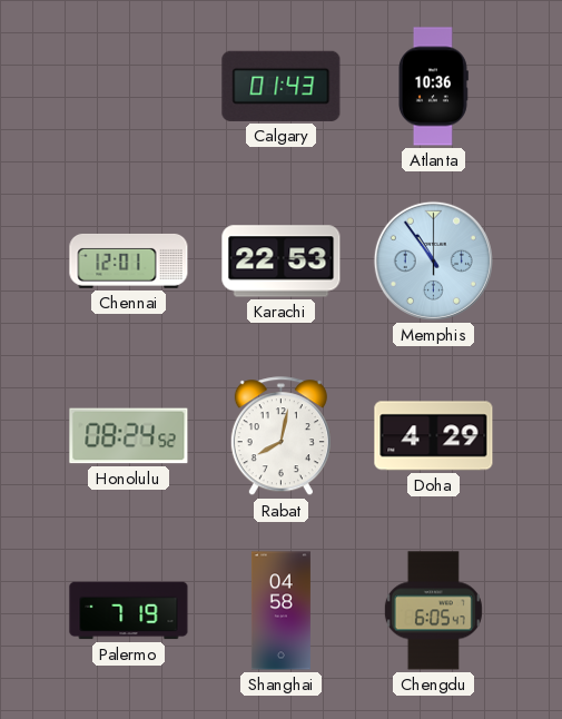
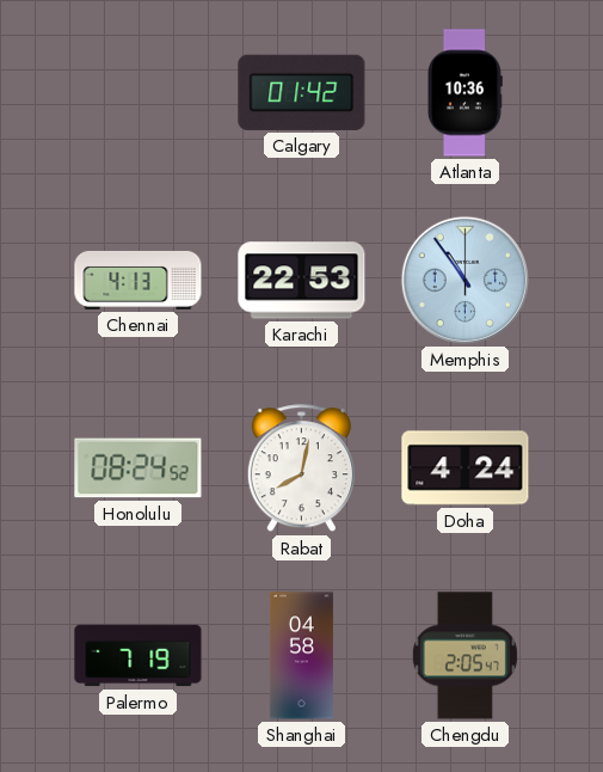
Calgary: 01:43 -> 01:42 (302, 92)
Chennai: 12:01 -> 4:13 (139, 280)
Doha: 4:29 -> 4:24 (466, 468)
Chengdu: 6:05 -> 2:05 (464, 656)
